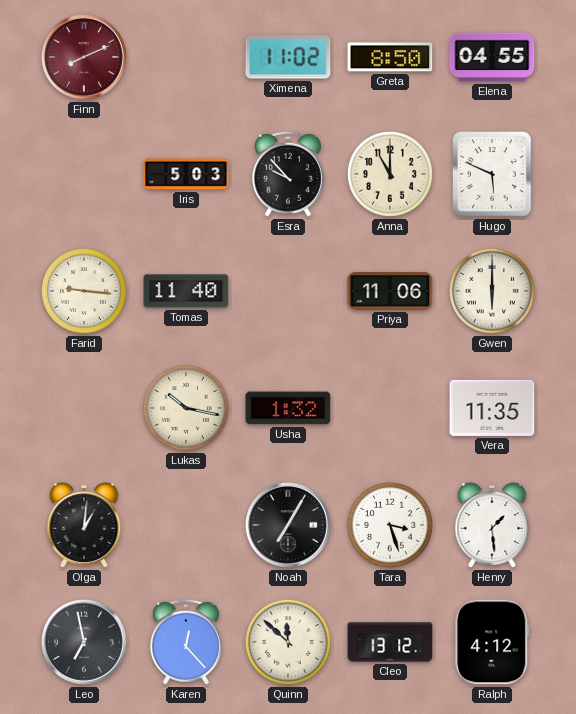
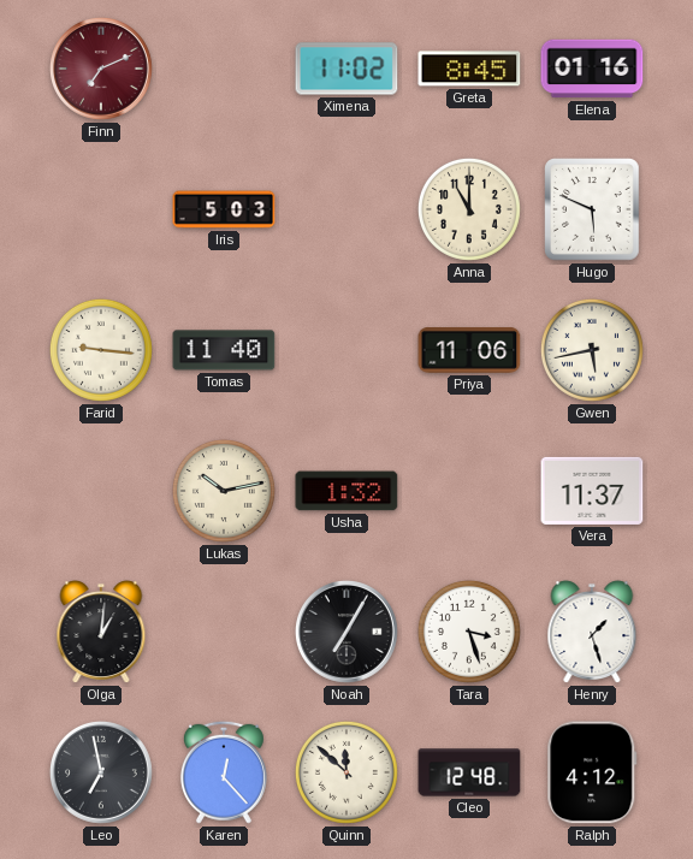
Finn: 8:11 -> 7:11 (101, 69)
Greta: 8:50 -> 8:45 (469, 69)
Elena: 04:55 -> 01:16 (592, 69)
Esra: 9:53 -> none (288, 174)
Gwen: 6:00 -> 5:43 (592, 350)
Lukas: 10:17 -> 10:13 (224, 491)
Vera: 11:35 -> 11:37 (592, 491)
Henry: 1:29 -> 1:27 (592, 632)
Cleo: 13:12 -> 12:48 (469, 772)
